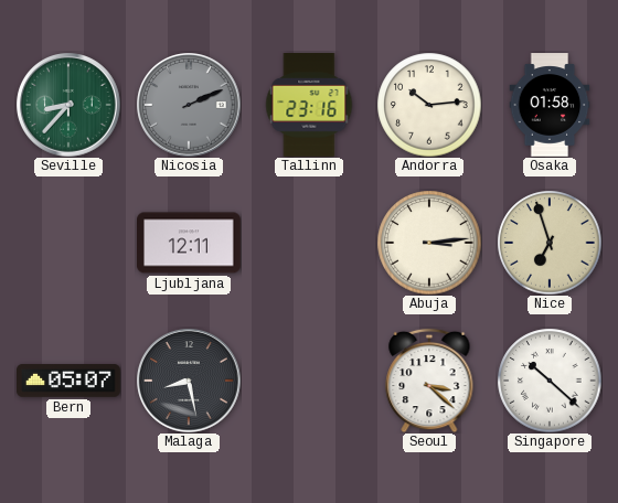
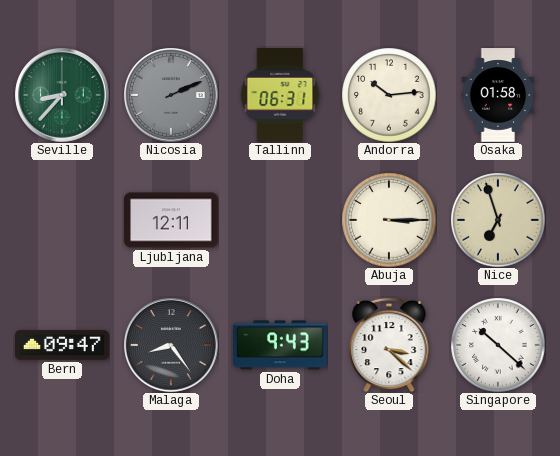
Tallinn: 23:16 -> 06:31 (280, 96)
Abuja: 3:14 -> 3:15 (389, 220)
Bern: 05:07 -> 09:47 (63, 345)
Malaga: 8:28 -> 8:24 (171, 345)
Doha: none -> 9:43 (281, 345)
